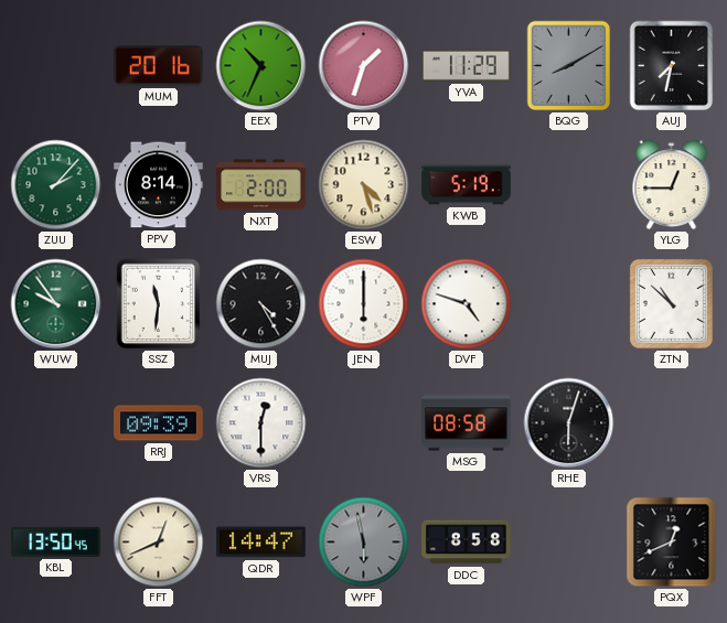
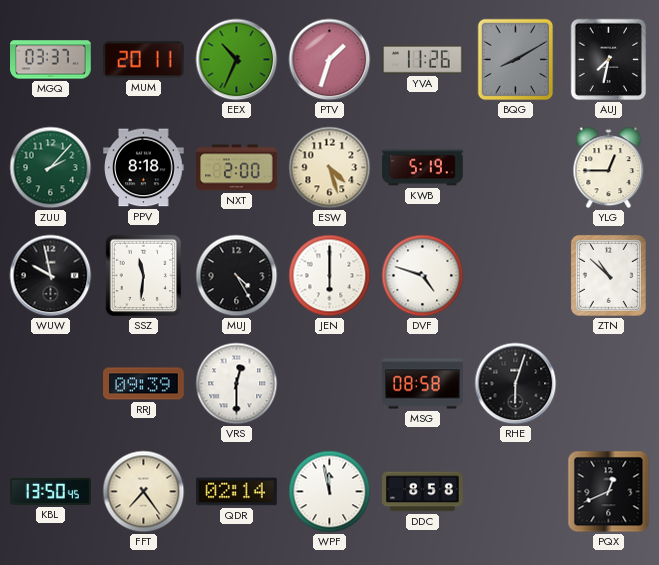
MGQ: none -> 03:37 (51, 60)
MUM: 20:16 -> 20:11 (144, 60)
YVA: 11:29 -> 11:26 (423, 59)
PPV: 8:14 -> 8:18 (144, 168)
WUW: 9:54 -> 9:58 (51, 276)
WUW dial: green -> black (51, 276)
FFT: 12:41 -> 7:24 (144, 492)
QDR: 14:47 -> 02:14 (237, 492)
WPF: 5:58 -> 11:58 (330, 492)
WPF dial: grey -> white (330, 492)
